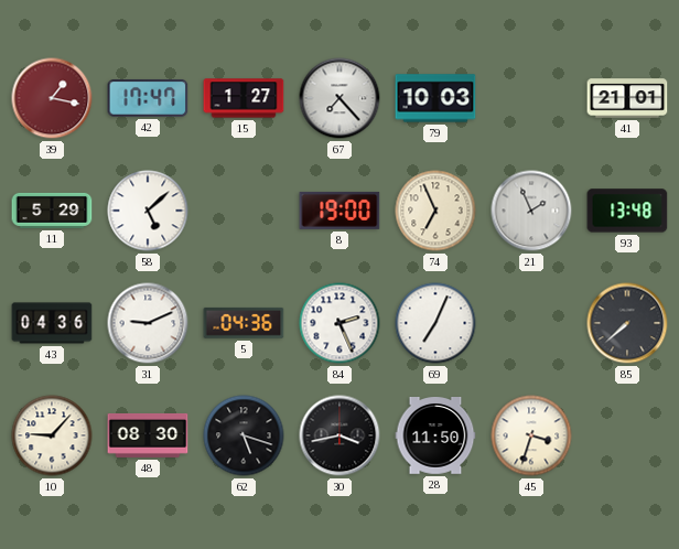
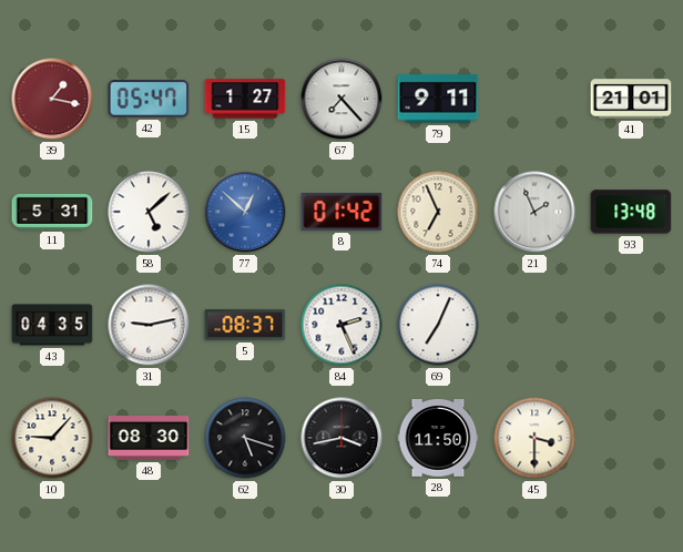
42: 17:47 -> 05:47 (149, 99)
79: 10:03 -> 9:11 (438, 99)
11: 5:29 -> 5:31 (52, 212)
77: none -> 12:52 (245, 212)
8: 19:00 -> 01:42 (341, 212)
43: 04:36 -> 04:35 (52, 325)
31: 9:11 -> 9:13 (149, 325)
5: 04:36 -> 08:37 (245, 325)
85: 7:38 -> none (627, 323)
45: 3:33 -> 3:30 (534, 438)
